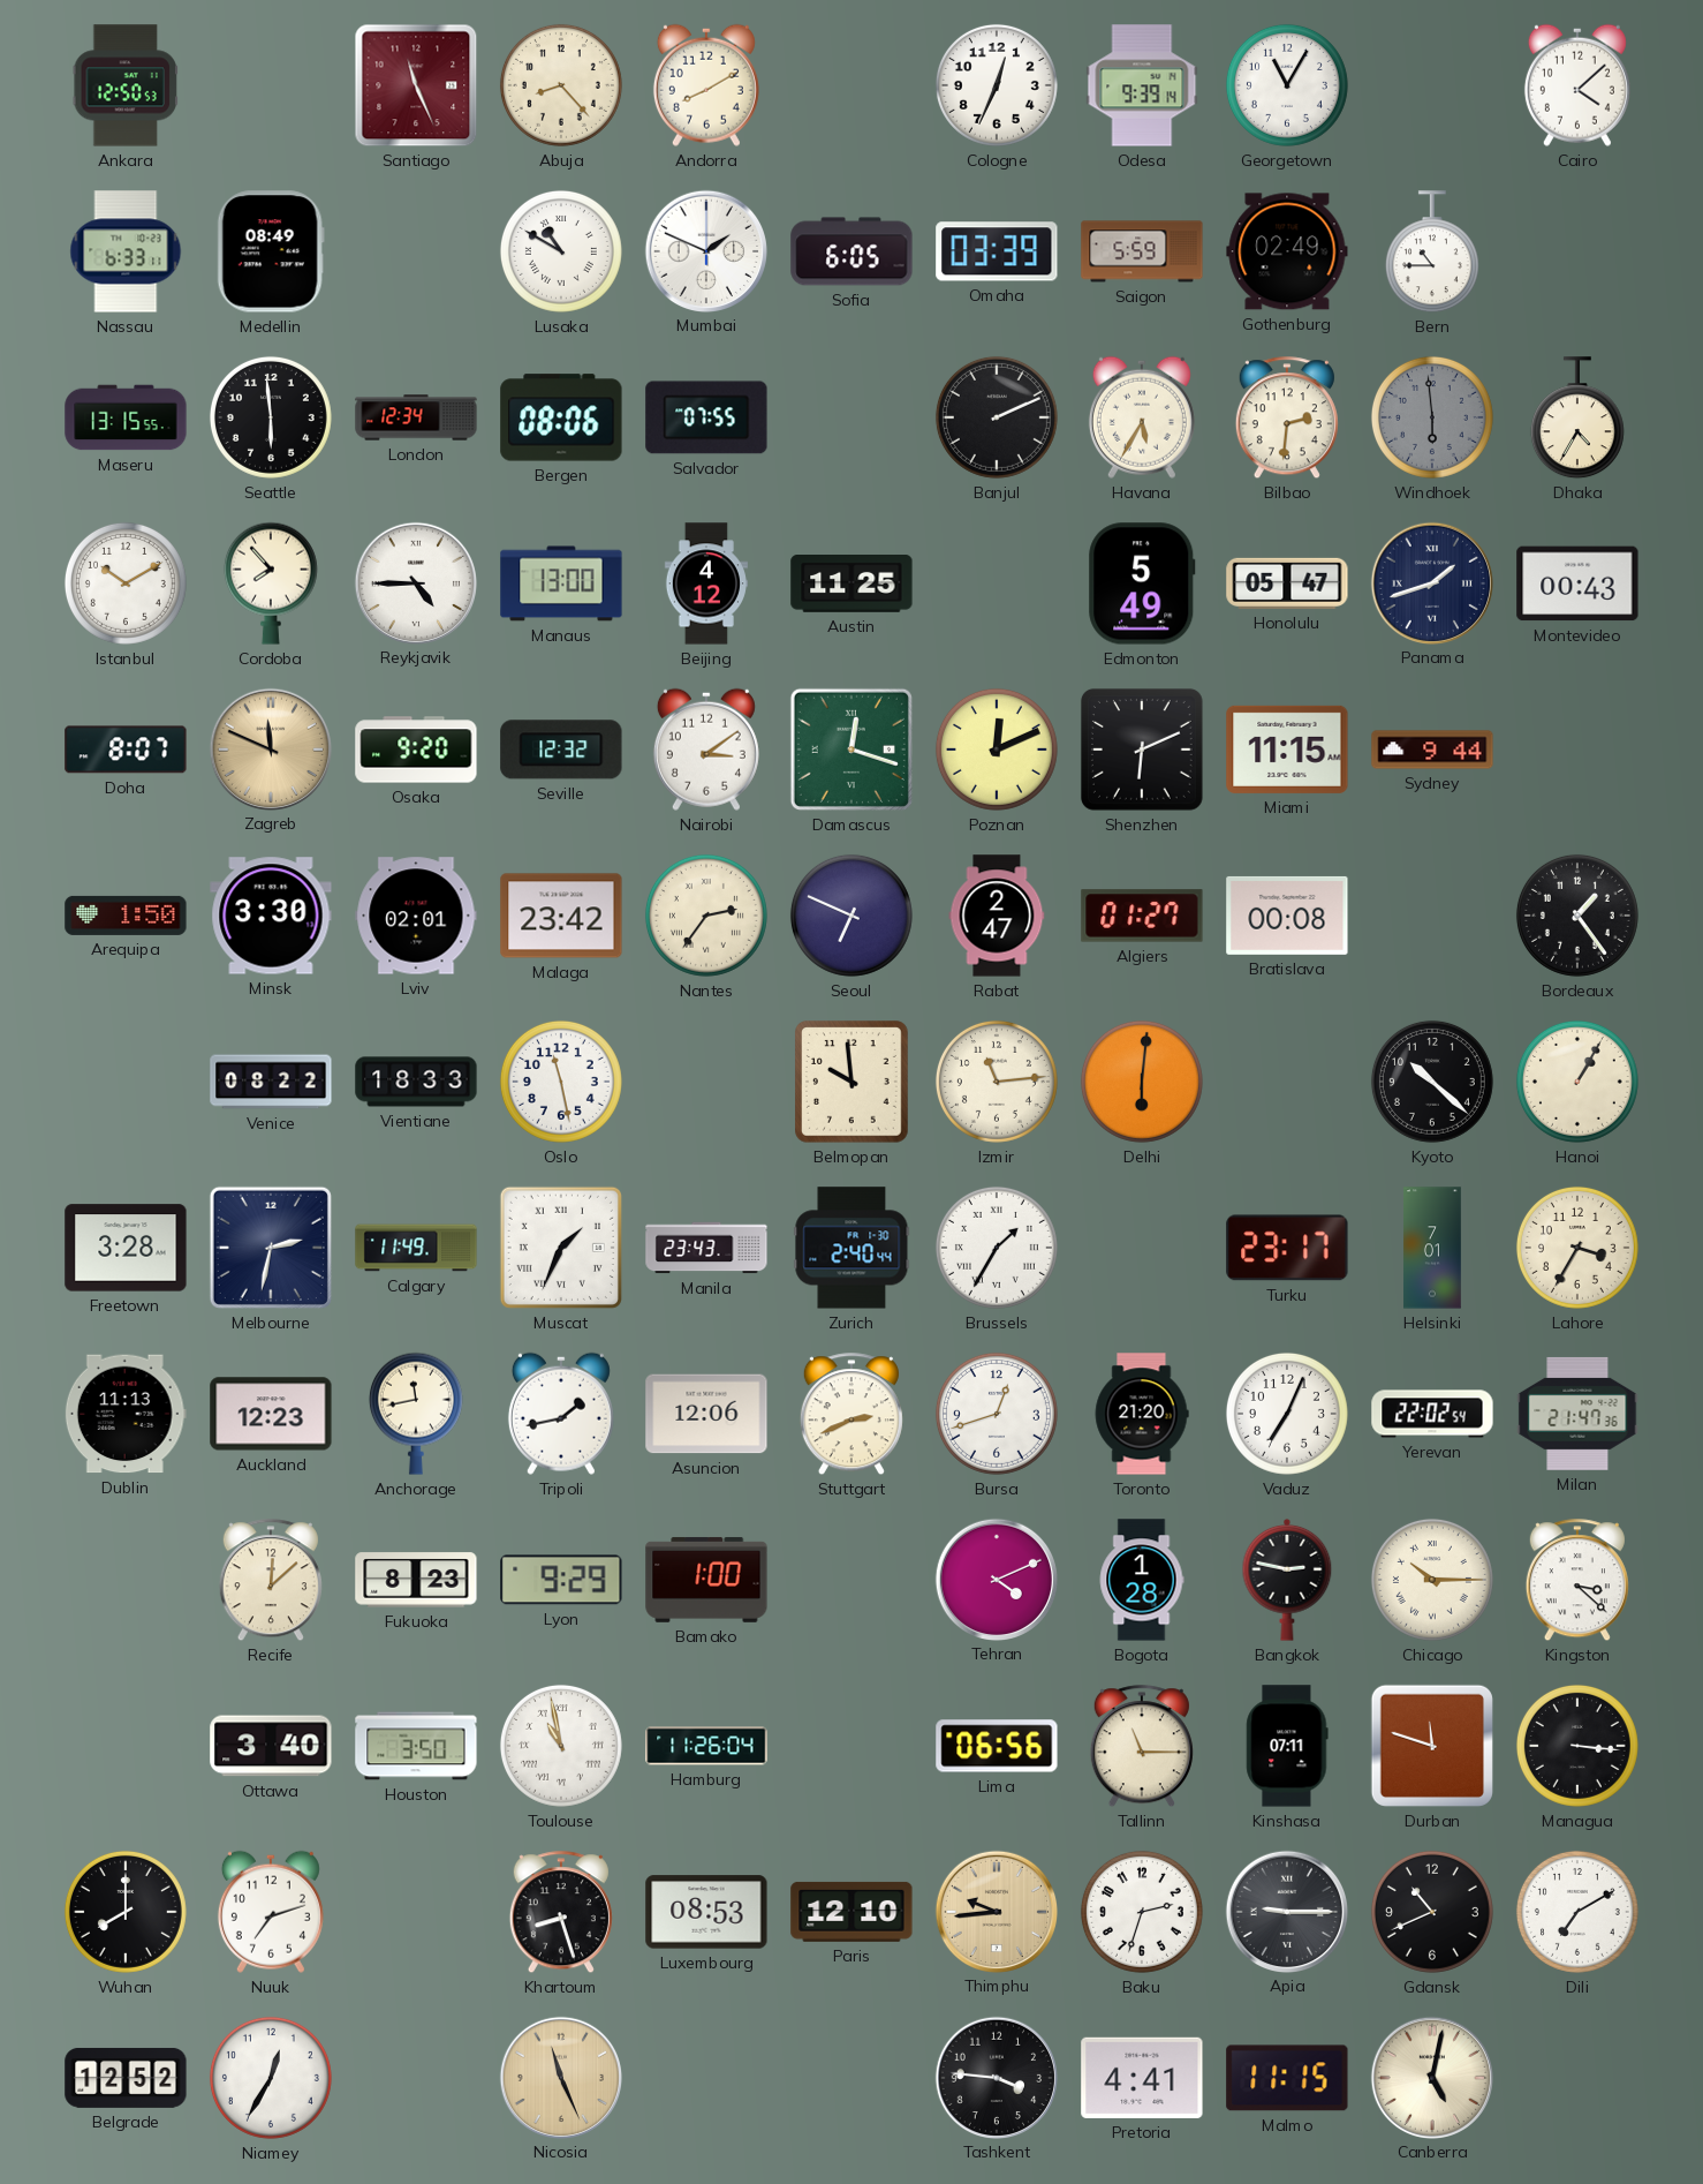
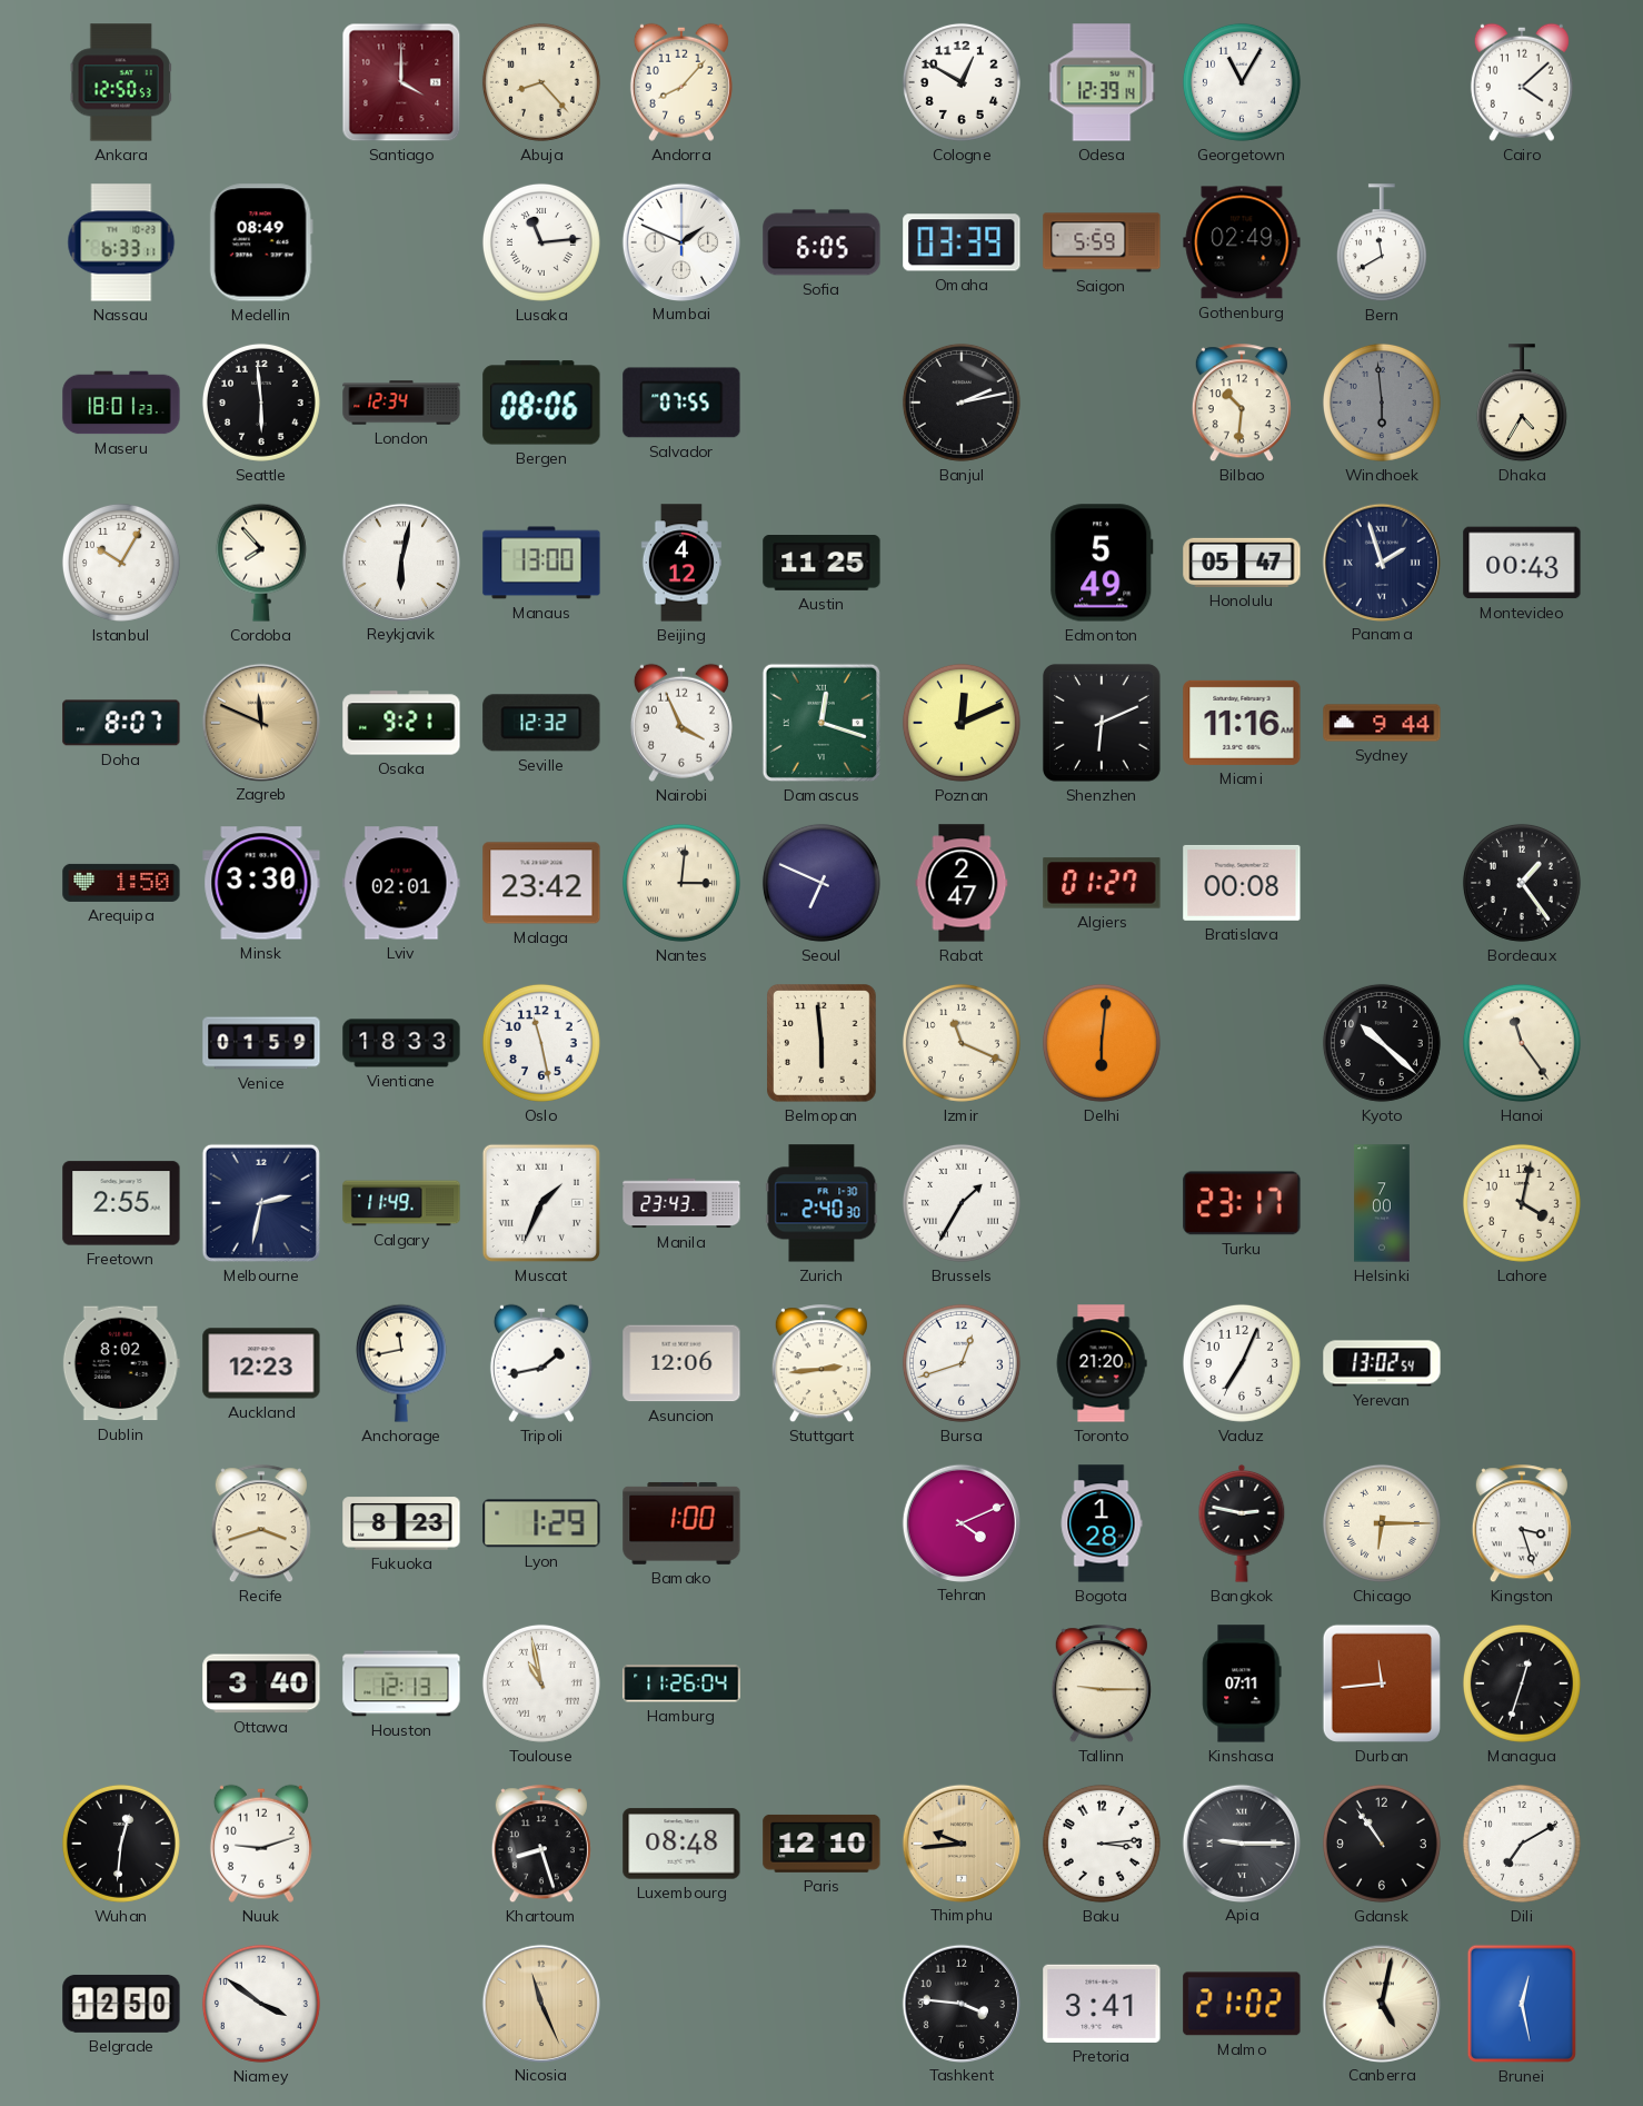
Santiago: 11:26 -> 4:00 (401, 82)
Andorra: 8:10 -> 8:07 (681, 82)
Cologne: 12:34 -> 12:50 (962, 82)
Odesa: 9:39 -> 12:39 (1102, 82)
Lusaka: 10:50 -> 11:14 (541, 242)
Bern: 10:45 -> 11:40 (1382, 244)
Maseru: 13:15 -> 18:01 (121, 403)
Banjul: 2:11 -> 2:13 (962, 403)
Havana: 5:35 -> none (1142, 417)
Bilbao: 2:31 -> 10:31 (1242, 404)
Istanbul: 10:10 -> 10:05 (121, 563)
Reykjavik: 4:45 -> 6:02 (400, 562)
Panama: 1:42 -> 1:57 (1381, 562)
Osaka: 9:20 -> 9:21 (401, 723)
Nairobi: 3:09 -> 3:56 (681, 723)
Miami: 11:15 -> 11:16 (1242, 723)
Nantes: 2:36 -> 3:01 (681, 883)
Venice: 08:22 -> 01:59 (261, 1043)
Belmopan: 9:59 -> 5:59 (823, 1043)
Izmir: 11:14 -> 11:19 (962, 1043)
Hanoi: 1:05 -> 11:24 (1522, 1043)
Freetown: 3:28 -> 2:55 (121, 1203)
Zurich: 2:40:44 -> 2:40:30 (821, 1203)
Helsinki: 7:01 -> 7:00 (1382, 1203)
Lahore: 3:35 -> 4:02 (1522, 1203)
Dublin: 11:13 -> 8:02 (121, 1363)
Stuttgart: 2:41 -> 2:44 (821, 1364)
Yerevan: 22:02 -> 13:02 (1382, 1363)
Milan: 21:47 -> none (1577, 1414)
Recife: 12:08 -> 3:42 (261, 1524)
Lyon: 9:29 -> 1:29 (541, 1523)
Chicago: 10:15 -> 6:15 (1382, 1523)
Kingston: 3:22 -> 3:27 (1522, 1524)
Houston: 3:50 -> 12:13 (401, 1683)
Lima: 06:56 -> none (997, 1746)
Tallinn: 11:15 -> 9:15 (1102, 1685)
Durban: 11:48 -> 11:44 (1382, 1683)
Managua: 3:16 -> 12:33 (1522, 1683)
Wuhan: 8:00 -> 12:31 (121, 1844)
Nuuk: 7:12 -> 9:12 (261, 1844)
Luxembourg: 08:53 -> 08:48 (681, 1844)
Baku: 2:33 -> 3:14 (1102, 1844)
Gdansk: 10:41 -> 10:54 (1382, 1844)
Belgrade: 12:52 -> 12:50 (121, 2004)
Niamey: 12:35 -> 3:51 (261, 2004)
Pretoria: 4:41 -> 3:41 (1102, 2004)
Malmo: 11:15 -> 21:02 (1242, 2004)
Brunei: none -> 12:28 (1522, 2004)
